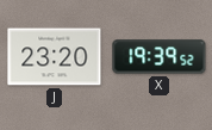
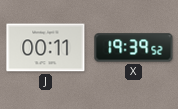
J: 23:20 -> 00:11 (46, 48)
